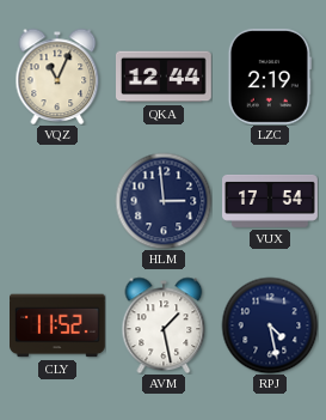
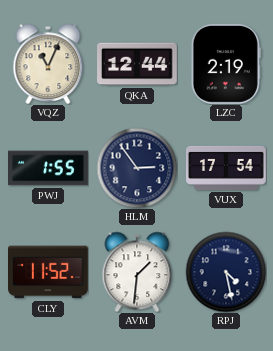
PWJ: none -> 1:55 (49, 168)
HLM: 2:59 -> 2:54 (137, 168)
AVM: 1:28 -> 1:31 (137, 272)
